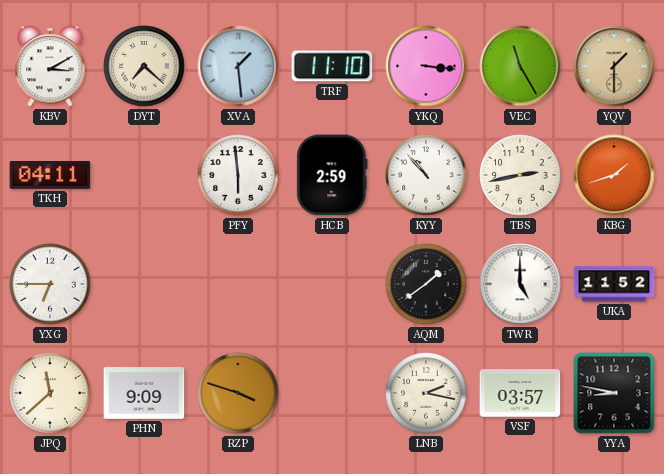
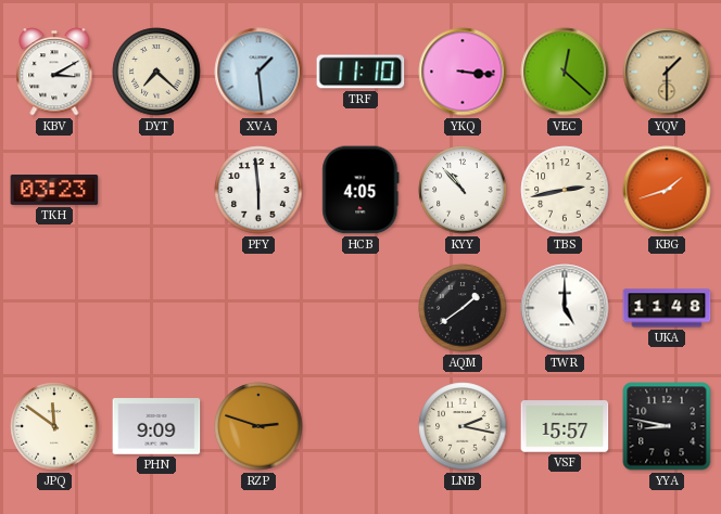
VEC: 11:25 -> 12:22 (565, 72)
TKH: 04:11 -> 03:23 (54, 191)
HCB: 2:59 -> 4:05 (360, 190)
YXG: 6:45 -> none (50, 284)
UKA: 11:52 -> 11:48 (667, 308)
JPQ: 11:38 -> 11:51 (54, 426)
RZP: 3:48 -> 2:48 (258, 426)
VSF: 03:57 -> 15:57 (565, 426)
